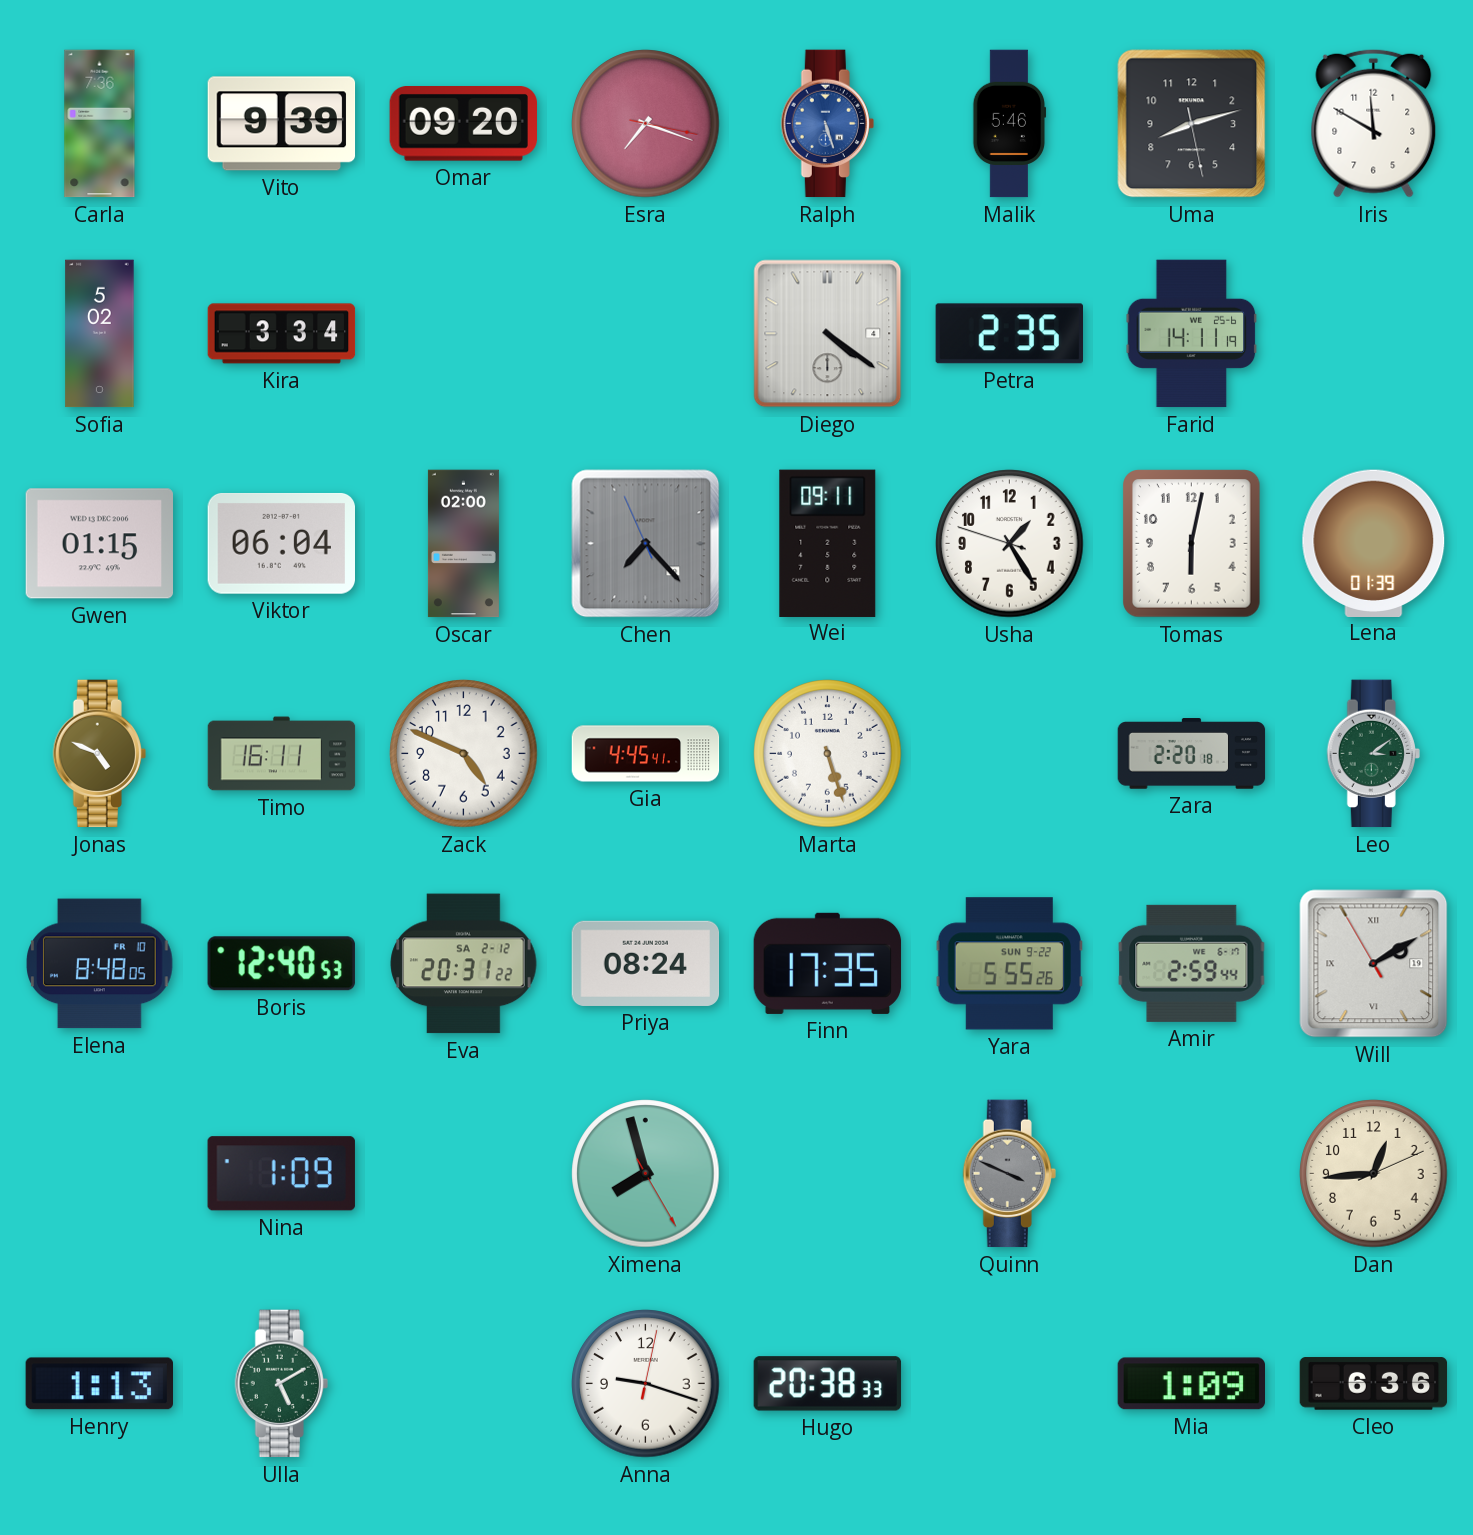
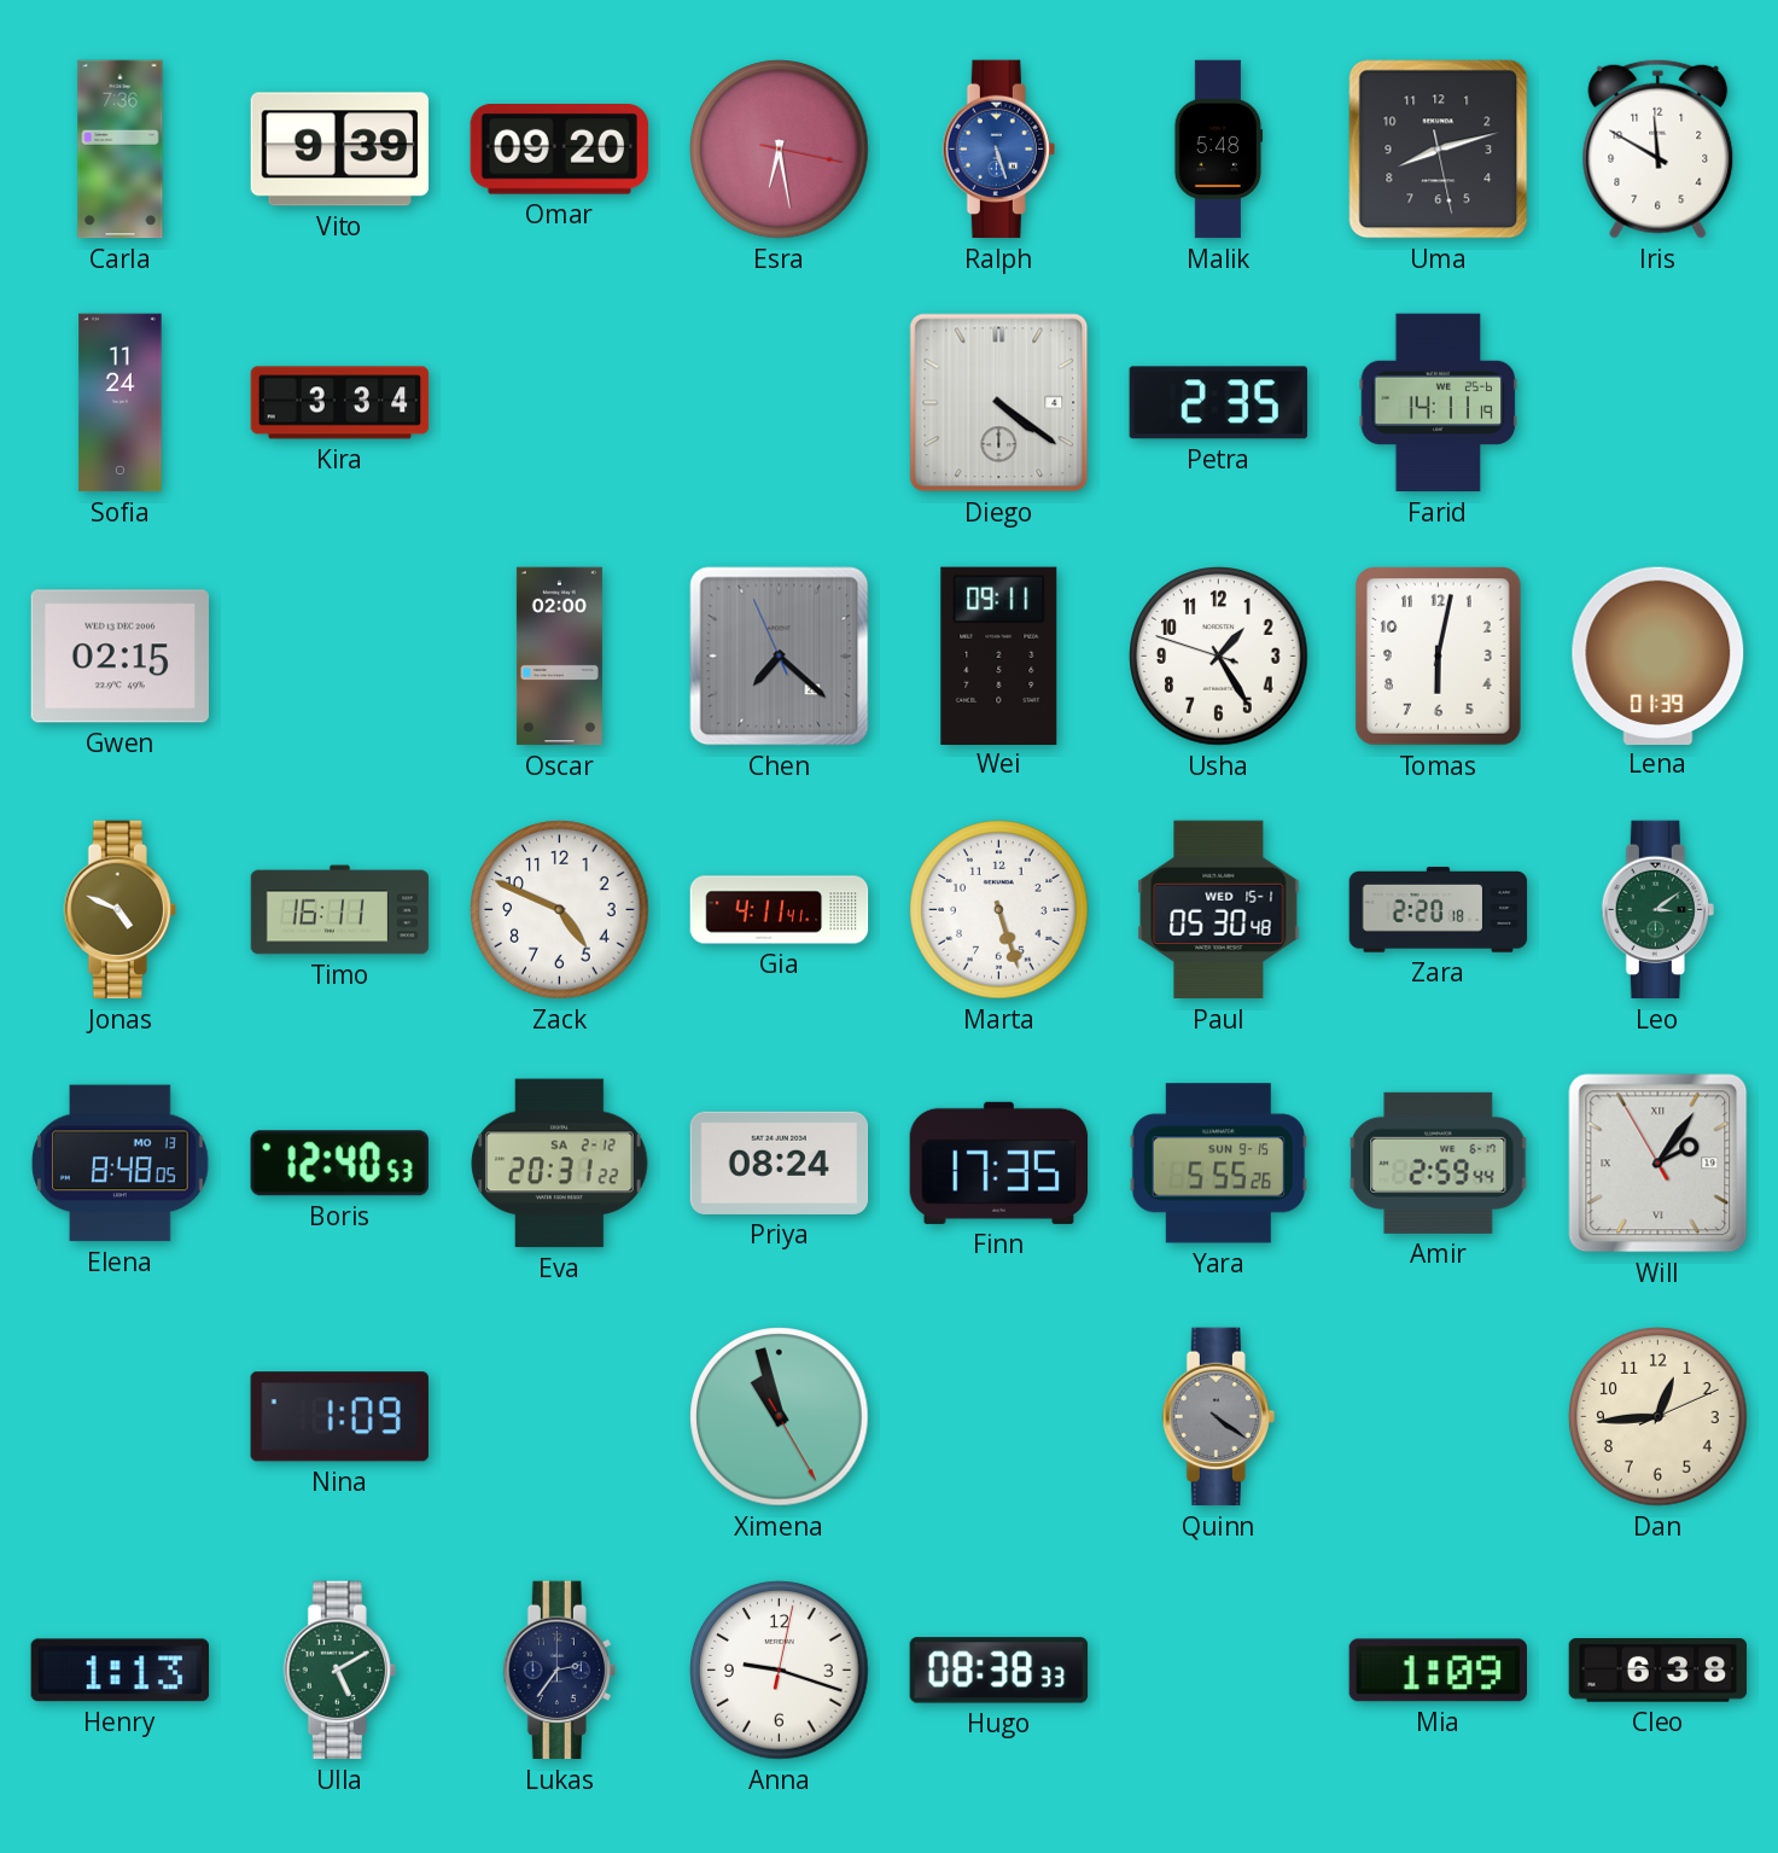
Esra: 7:18 -> 6:28 (780, 150)
Malik: 5:46 -> 5:48 (1219, 150)
Sofia: 5:02 -> 11:24 (121, 403)
Gwen: 01:15 -> 02:15 (121, 657)
Viktor: 06:04 -> none (281, 543)
Chen: 7:22 -> 7:21 (780, 657)
Gia: 4:45 -> 4:11 (780, 910)
Paul: none -> 05:30 (1219, 910)
Elena date: FR 10 -> MO 13 (121, 1164)
Yara date: SUN 9-22 -> SUN 9-15 (1219, 1164)
Will: 2:09 -> 2:05 (1659, 1164)
Ximena: 7:57 -> 10:57 (780, 1417)
Quinn: 3:49 -> 4:21 (1218, 1417)
Lukas: none -> 2:36 (559, 1671)
Hugo: 20:38 -> 08:38 (999, 1671)
Cleo: 6:36 -> 6:38 (1659, 1671)
